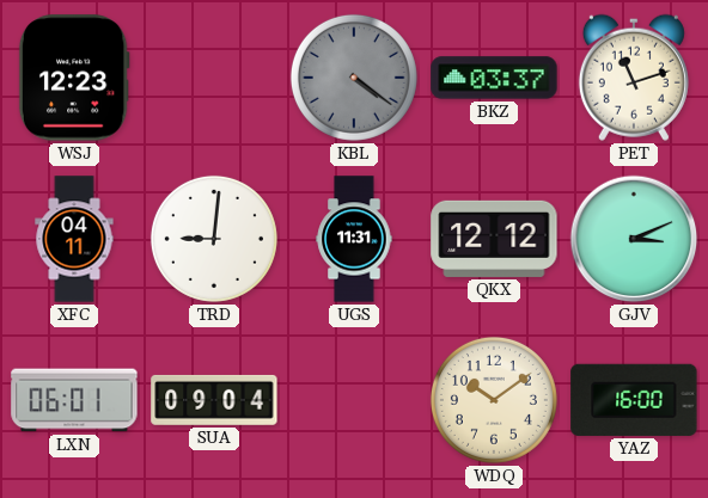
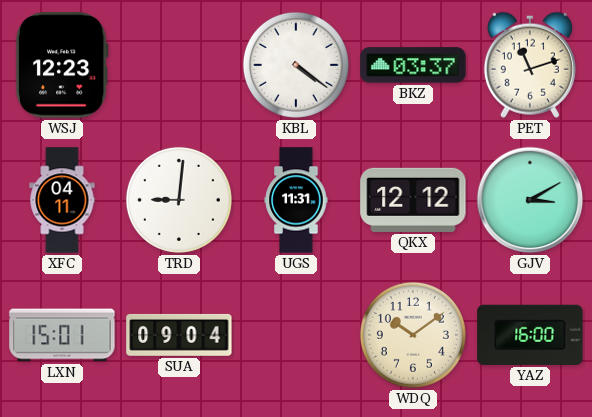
KBL dial: grey -> white (296, 65)
GJV: 3:11 -> 3:10 (530, 200)
LXN: 06:01 -> 15:01 (62, 335)
